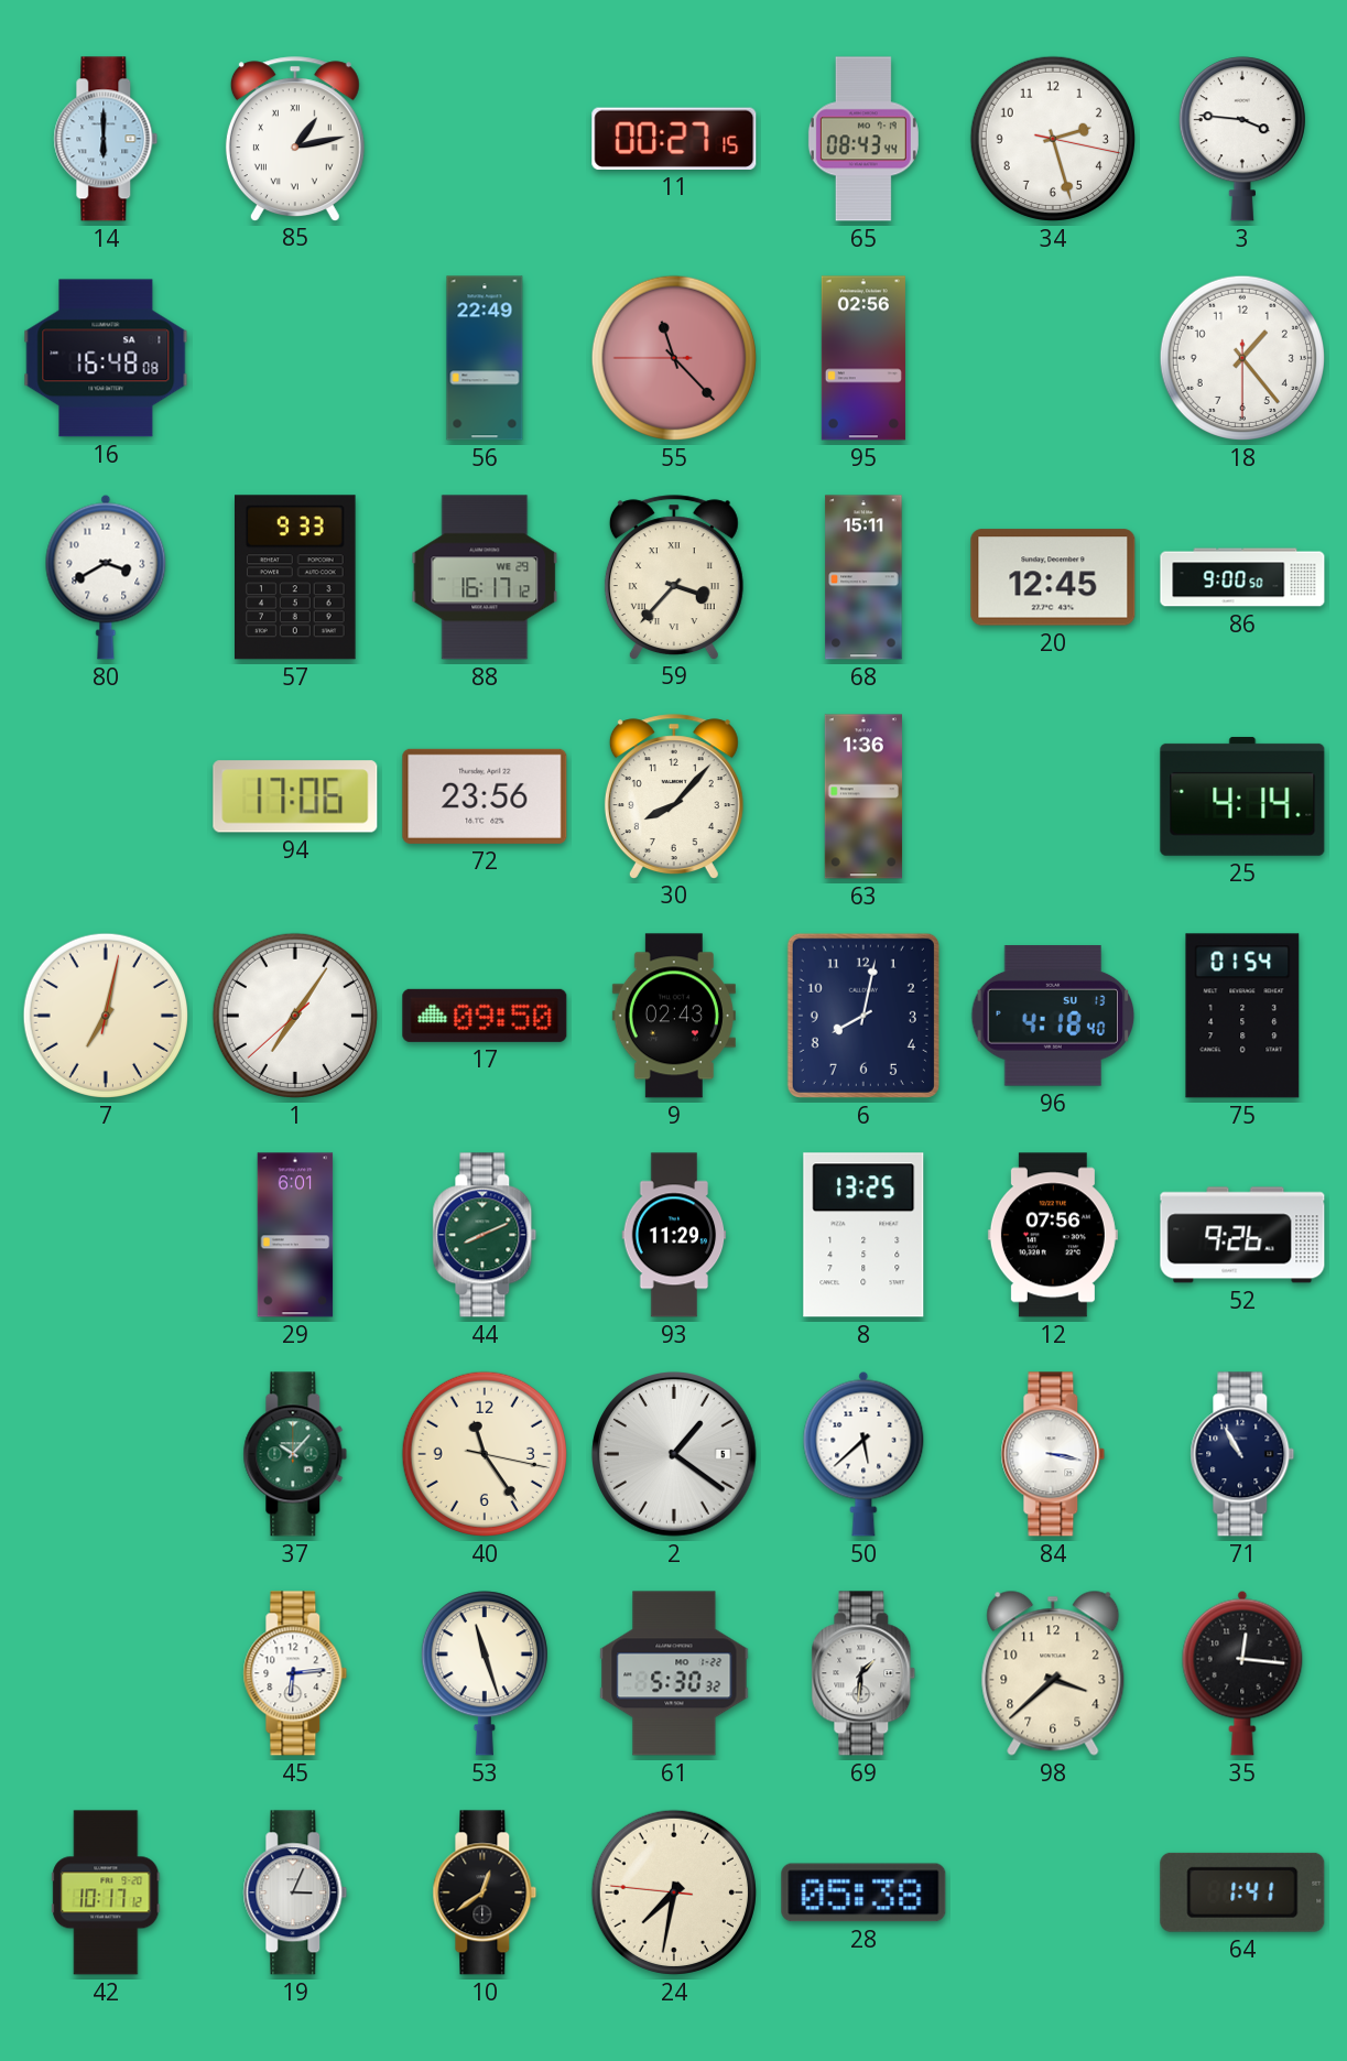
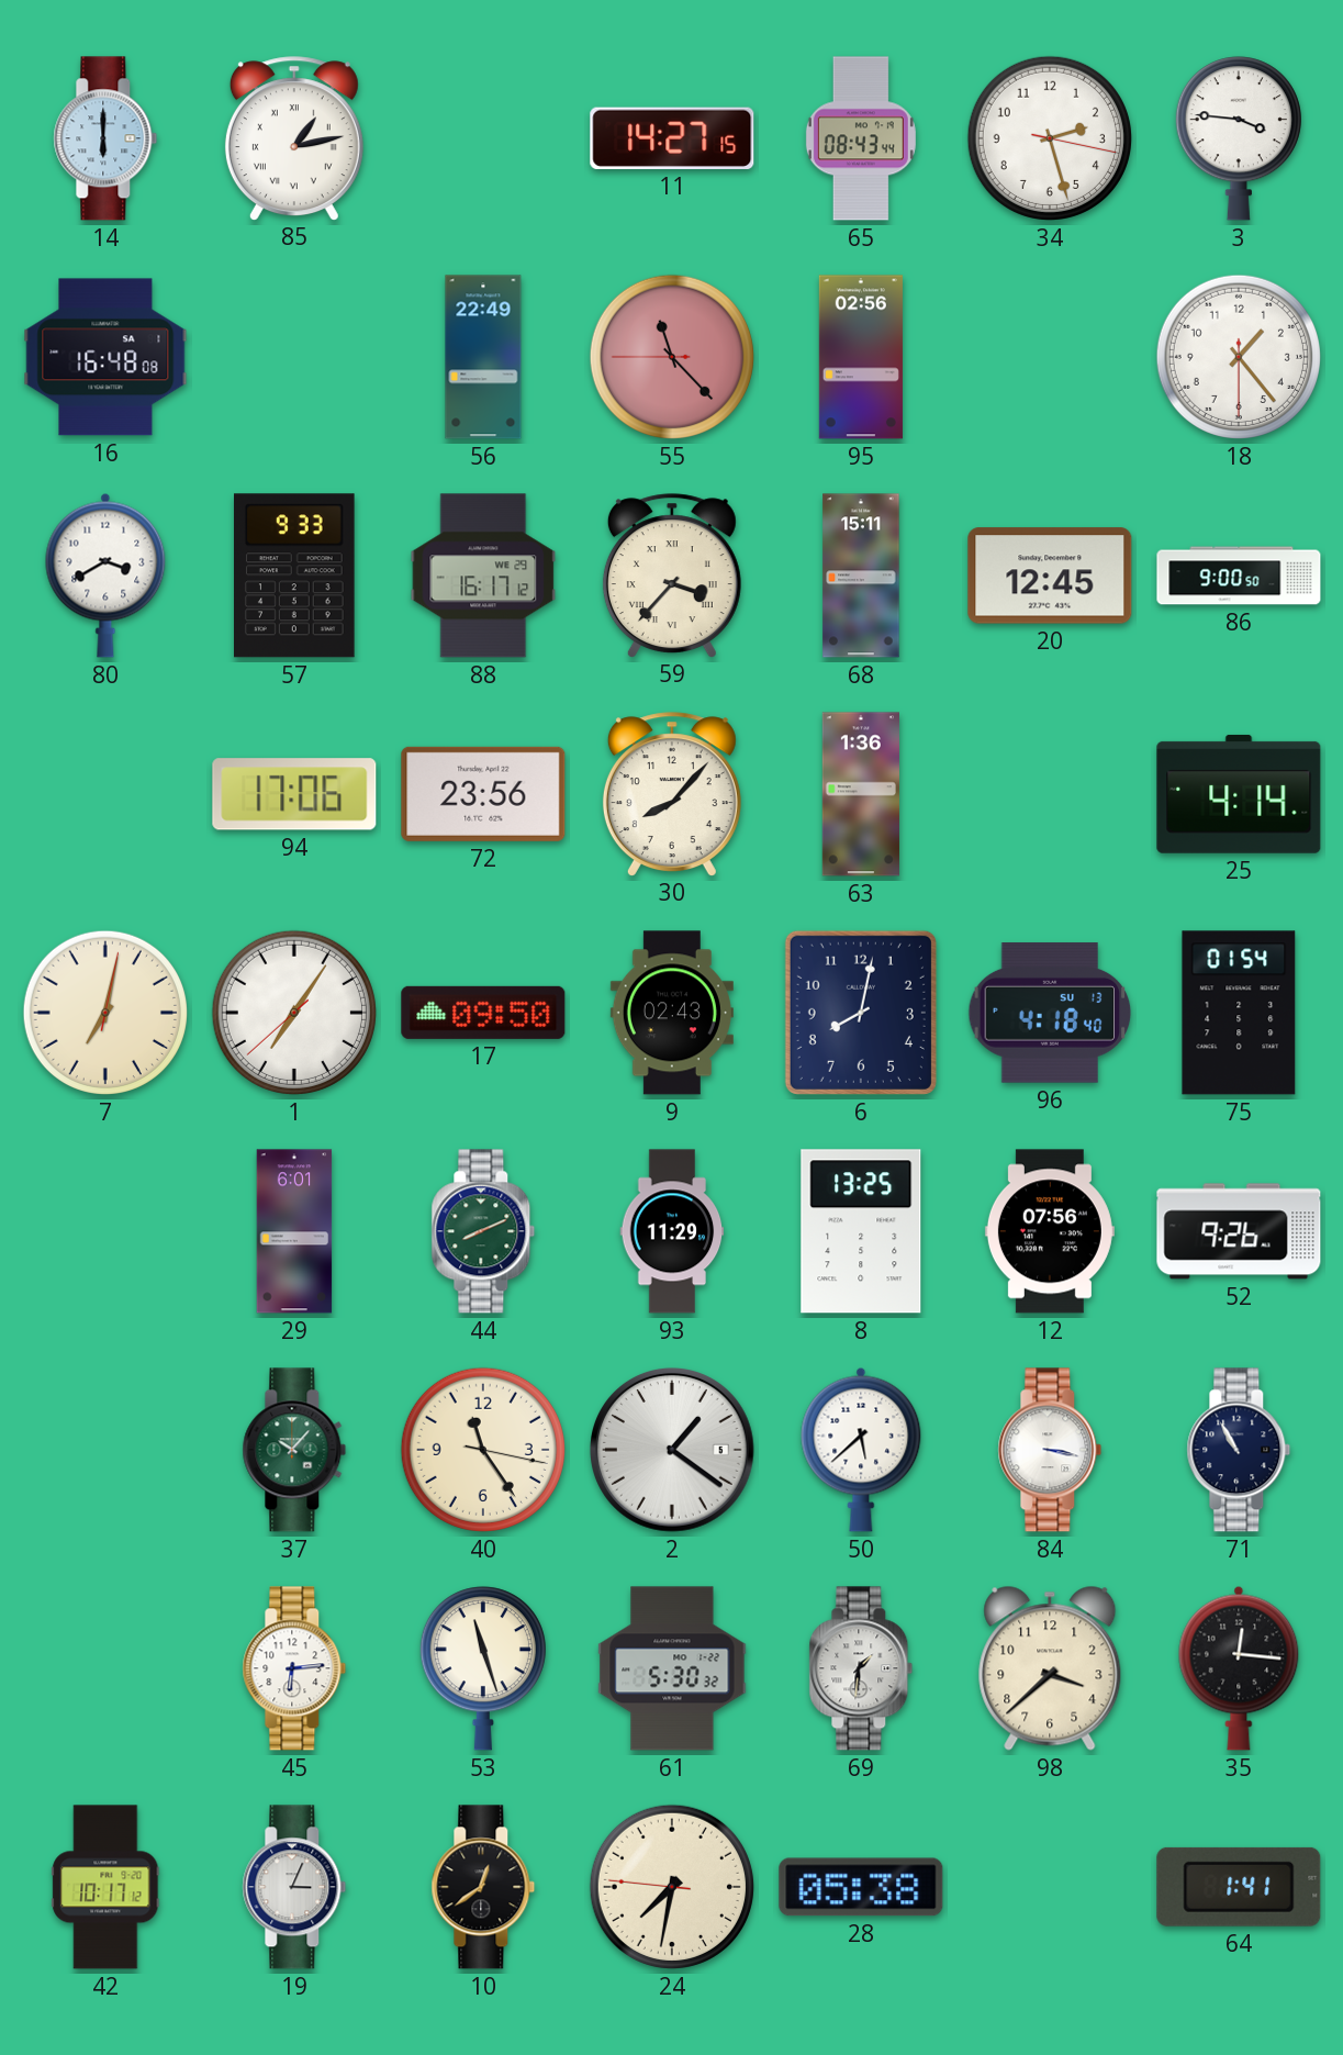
11: 00:27 -> 14:27 (672, 138)
